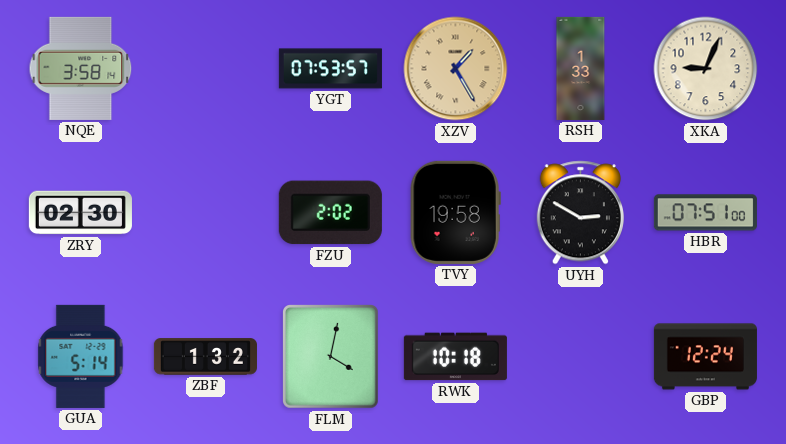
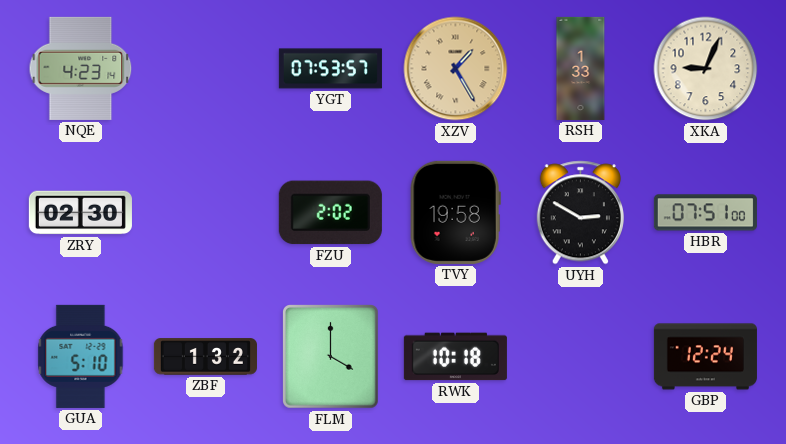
NQE: 3:58 -> 4:23 (81, 68)
GUA: 5:14 -> 5:10 (81, 356)
FLM: 4:02 -> 4:00 (331, 357)
